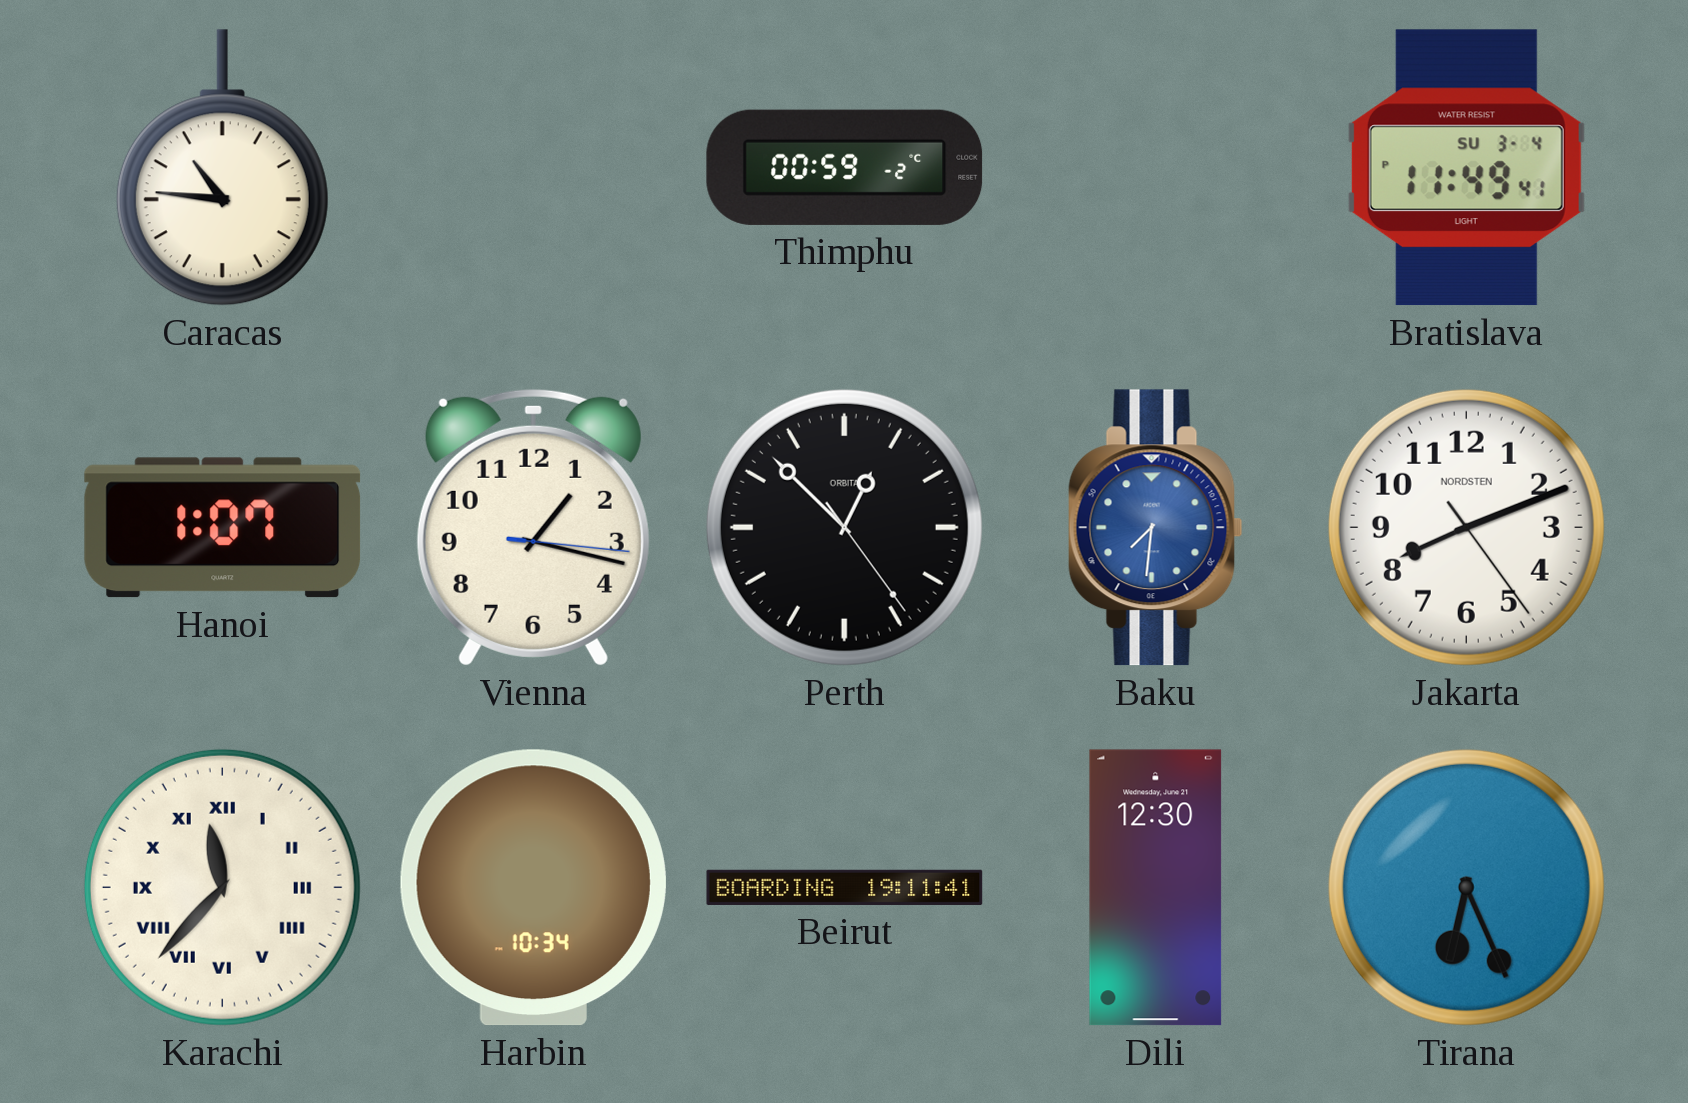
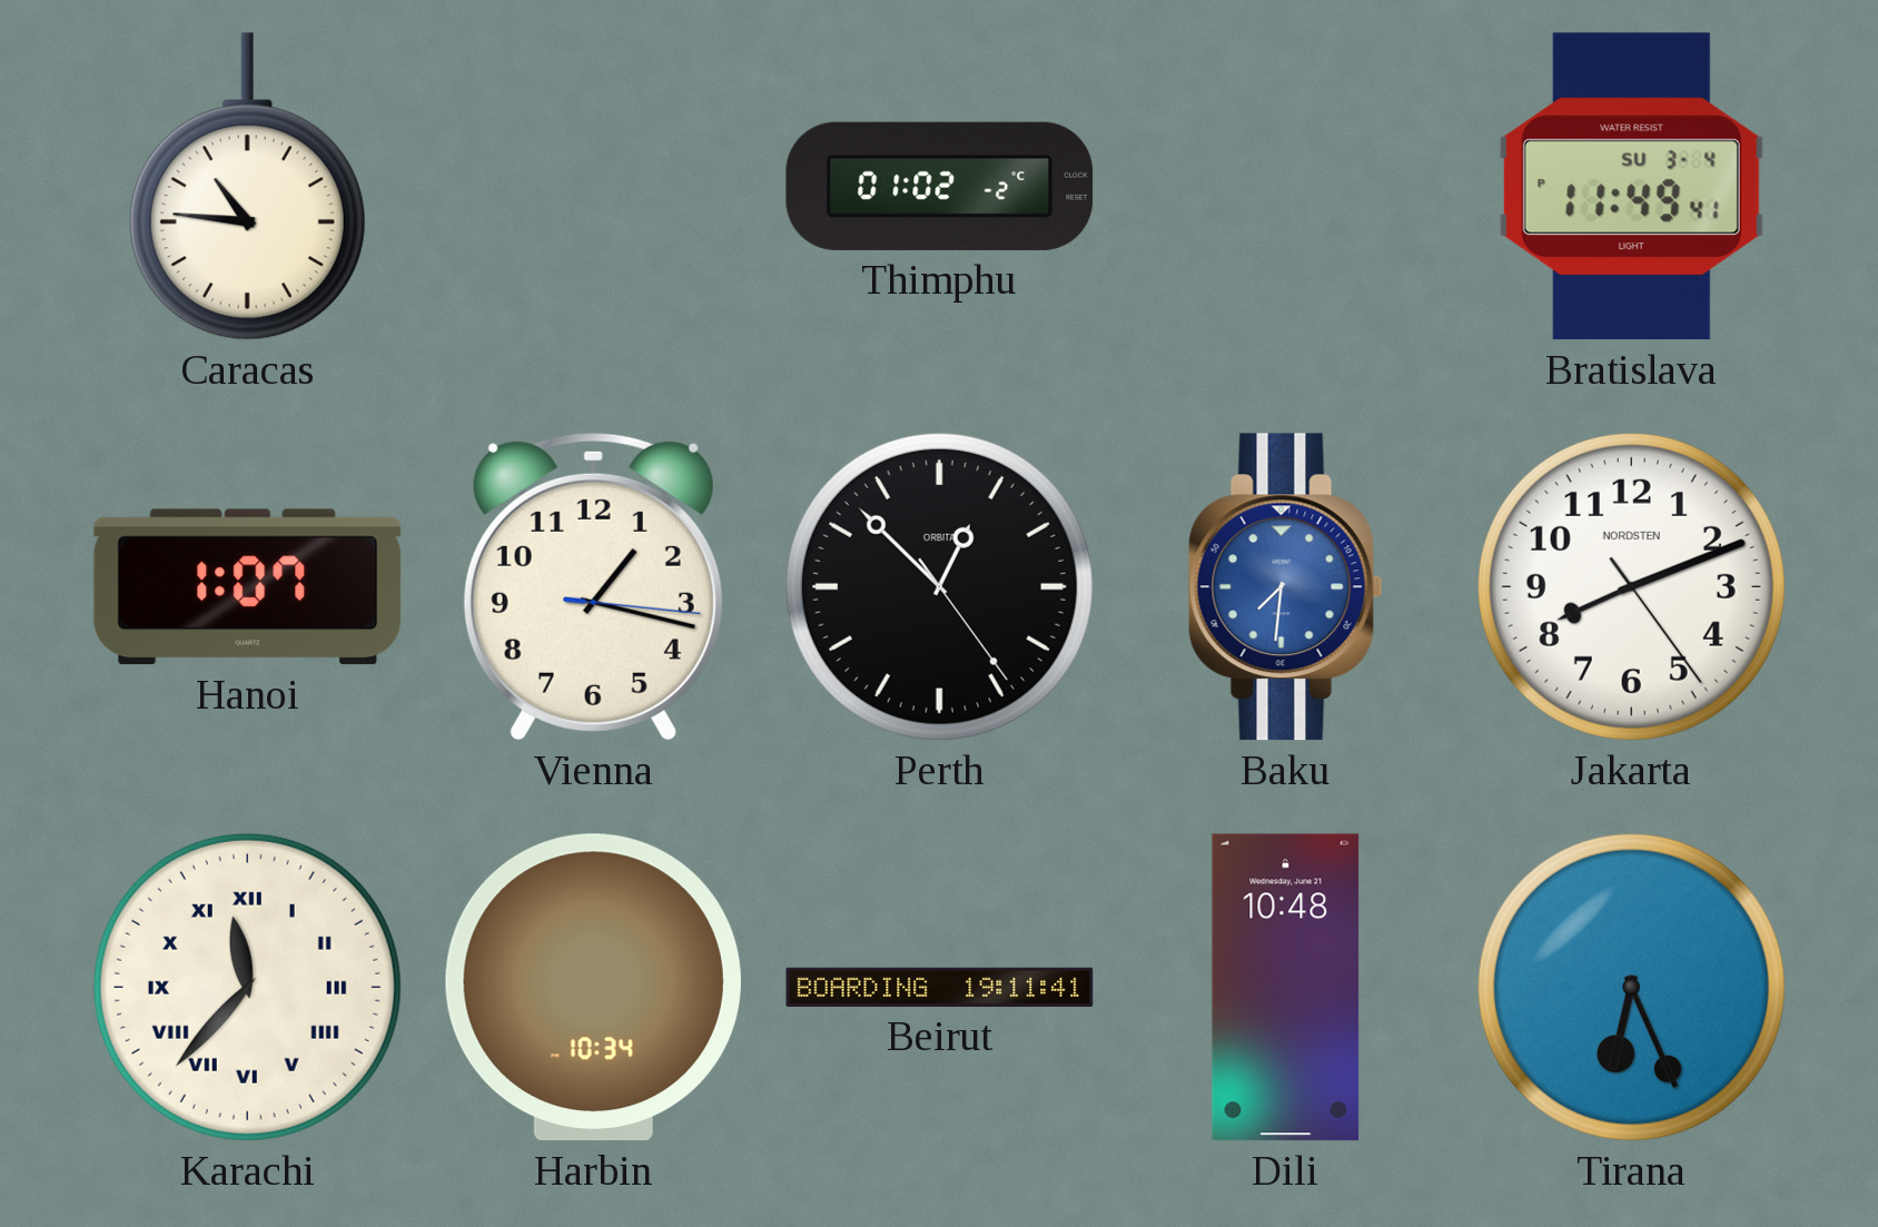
Thimphu: 00:59 -> 01:02 (940, 186)
Dili: 12:30 -> 10:48 (1286, 988)
